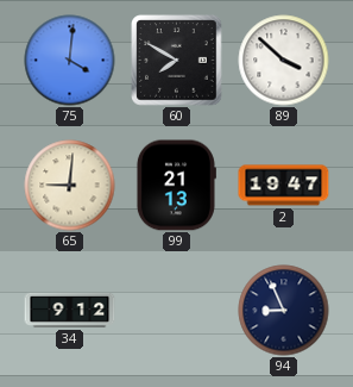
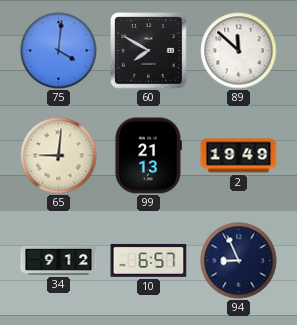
89: 3:52 -> 11:52 (239, 51)
2: 19:47 -> 19:49 (239, 156)
10: none -> 6:57 (149, 260)
